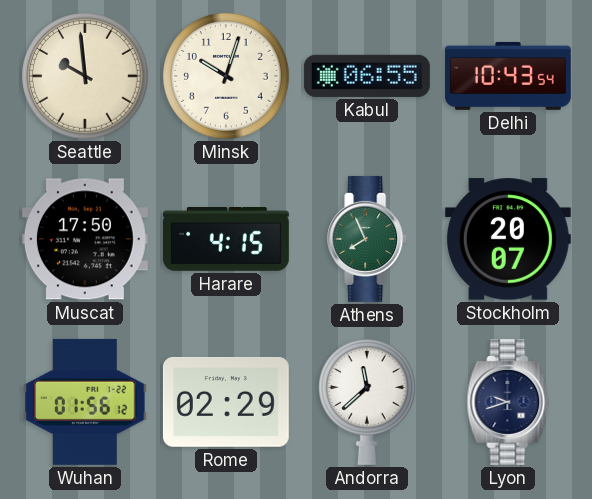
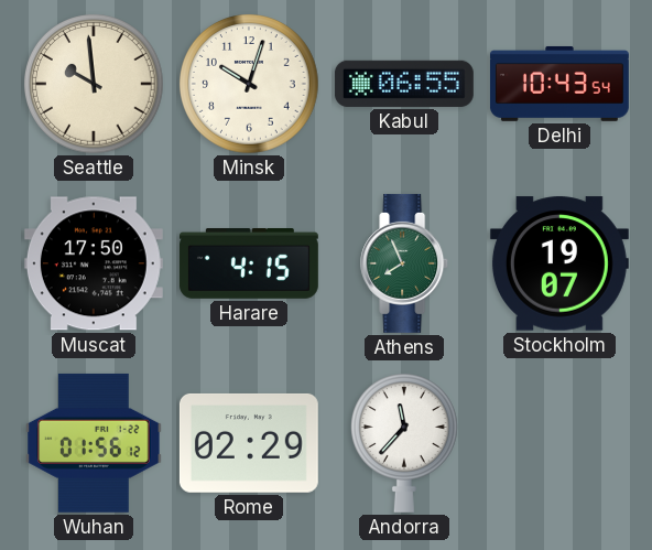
Stockholm: 20:07 -> 19:07 (559, 263)
Andorra: 11:38 -> 11:37 (404, 443)
Lyon: 9:42 -> none (508, 402)
